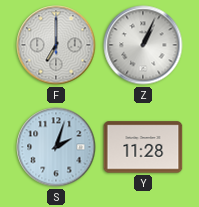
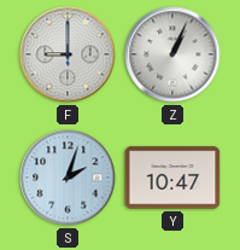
F: 7:00 -> 9:00 (68, 54)
Y: 11:28 -> 10:47 (172, 178)
